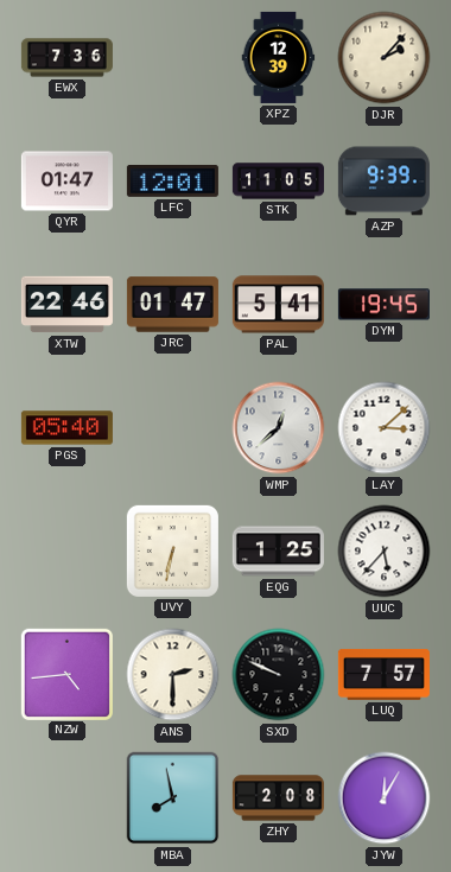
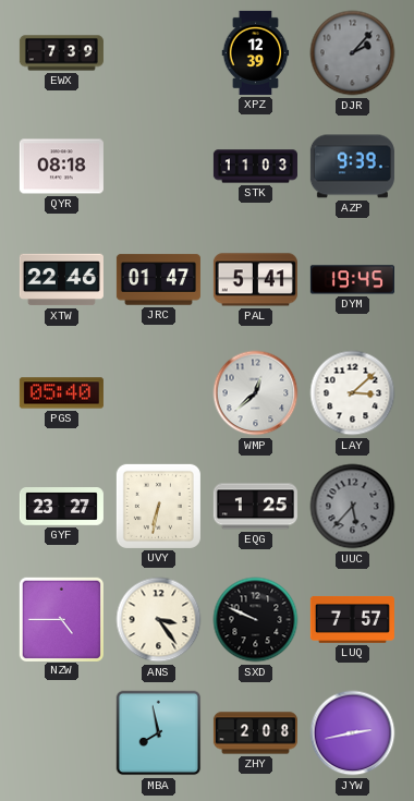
EWX: 7:36 -> 7:39 (61, 53)
DJR dial: cream -> grey (353, 53)
QYR: 01:47 -> 08:18 (61, 167)
LFC: 12:01 -> none (172, 180)
STK: 11:05 -> 11:03 (255, 167)
GYF: none -> 23:27 (61, 507)
UUC dial: white -> grey (353, 507)
NZW: 4:44 -> 4:45 (61, 619)
ANS: 2:30 -> 3:24 (159, 620)
JYW: 12:05 -> 2:43 (353, 733)
